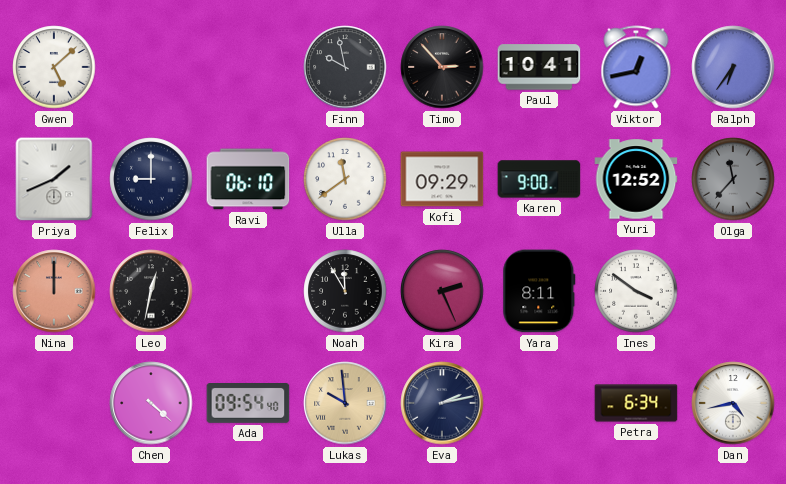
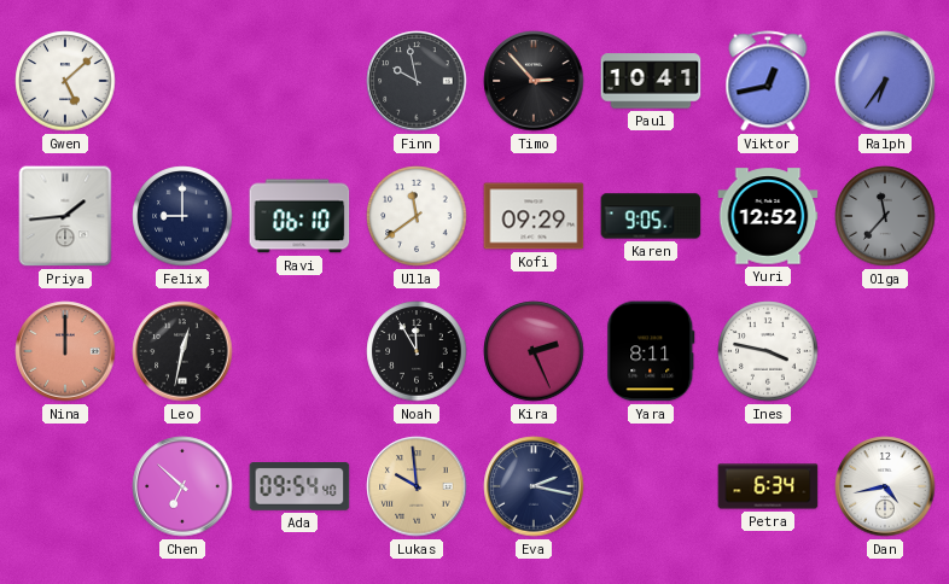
Priya: 1:41 -> 1:44 (65, 216)
Karen: 9:00 -> 9:05 (651, 216)
Ines: 3:51 -> 3:47 (768, 351)
Chen: 4:22 -> 6:52 (182, 486)
Eva: 2:13 -> 2:17 (534, 486)
